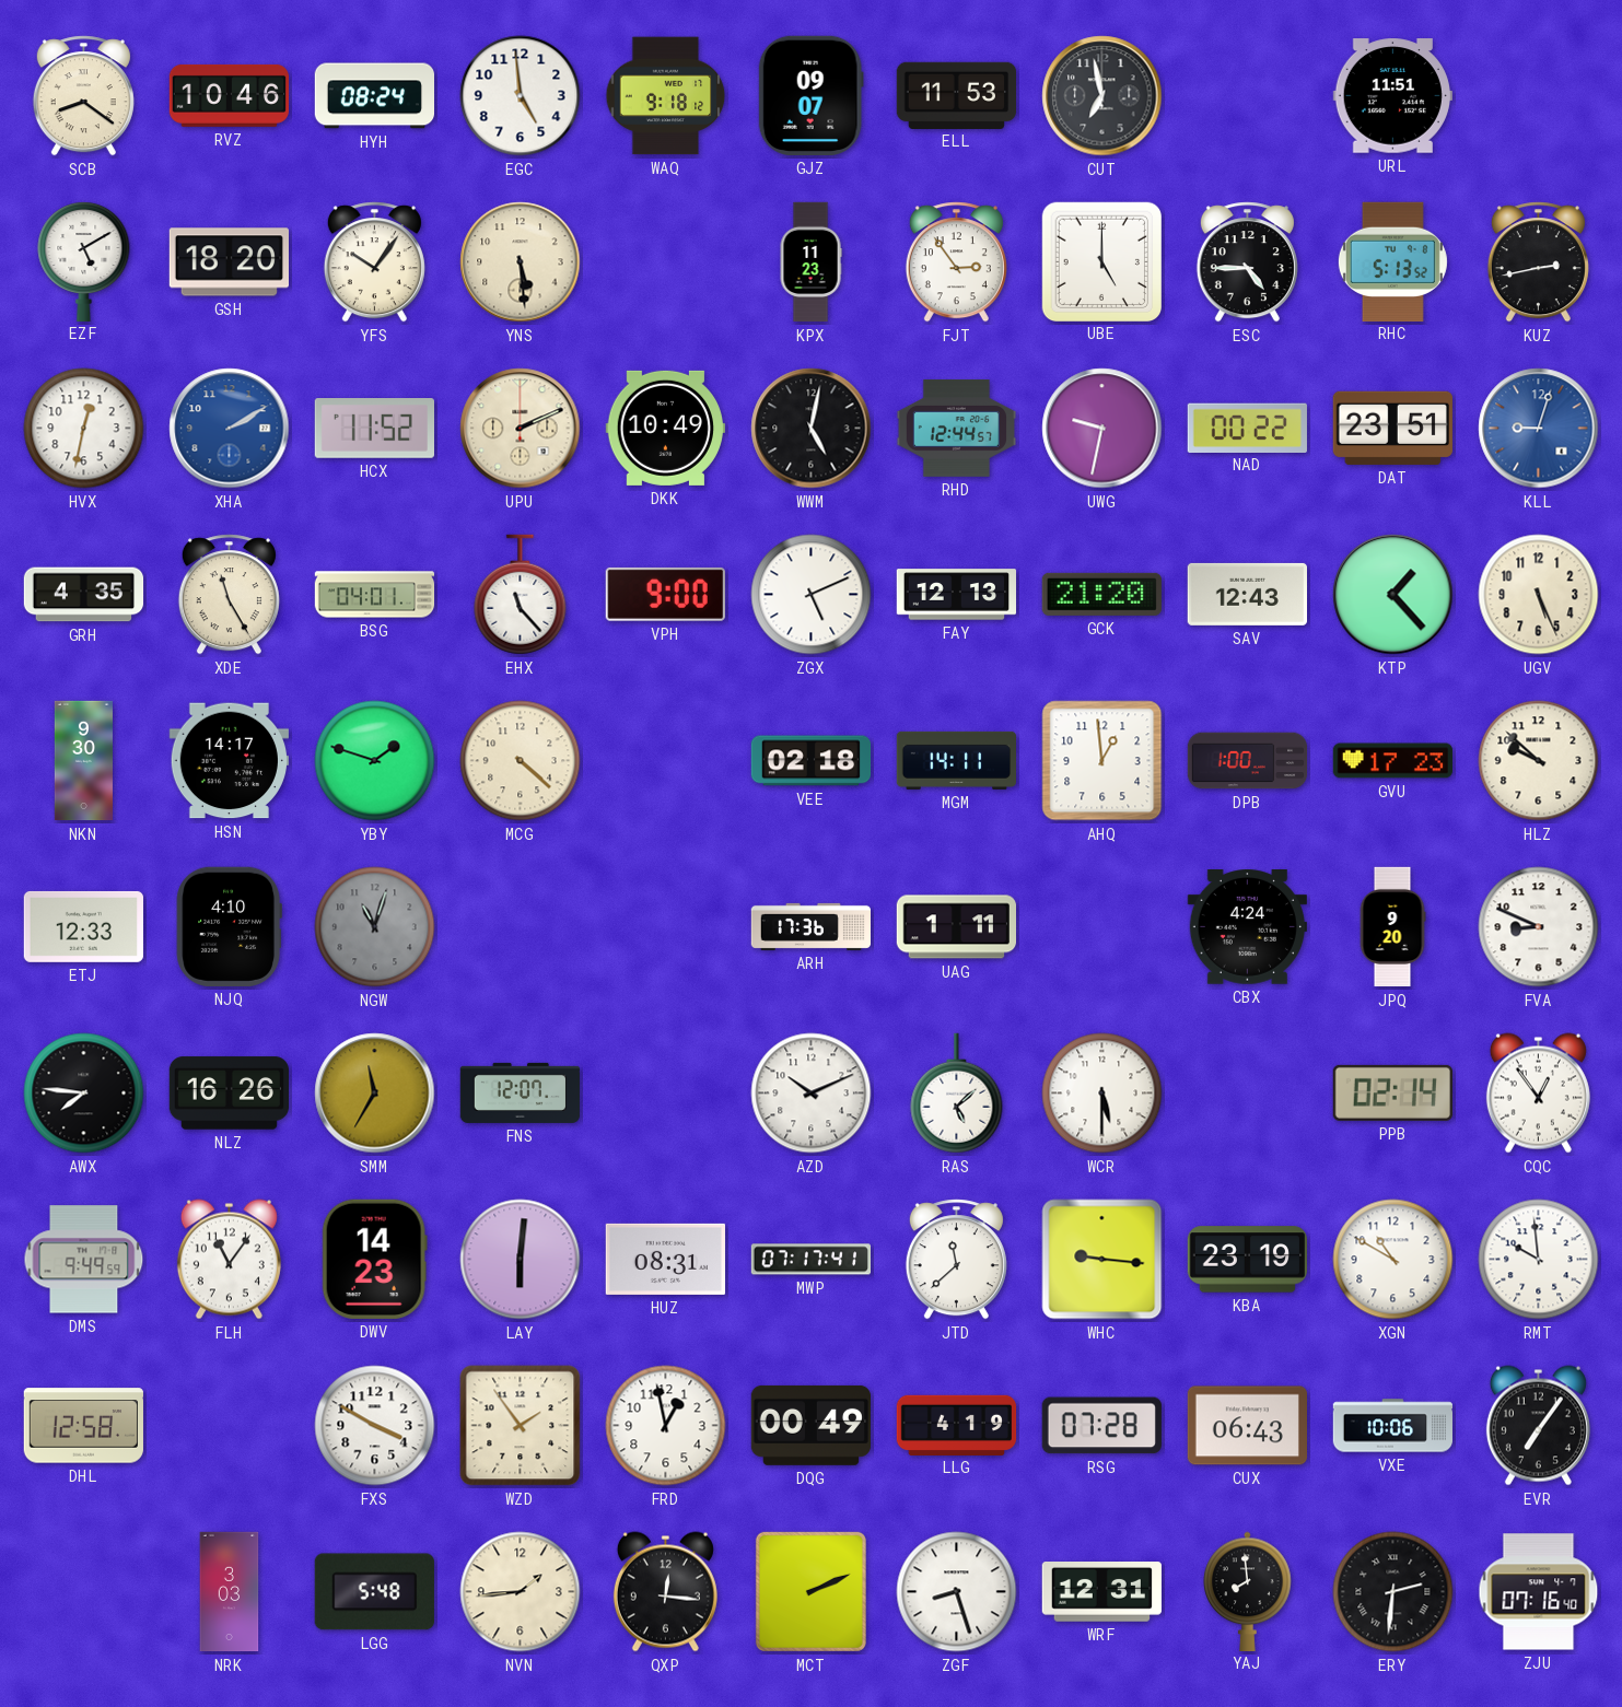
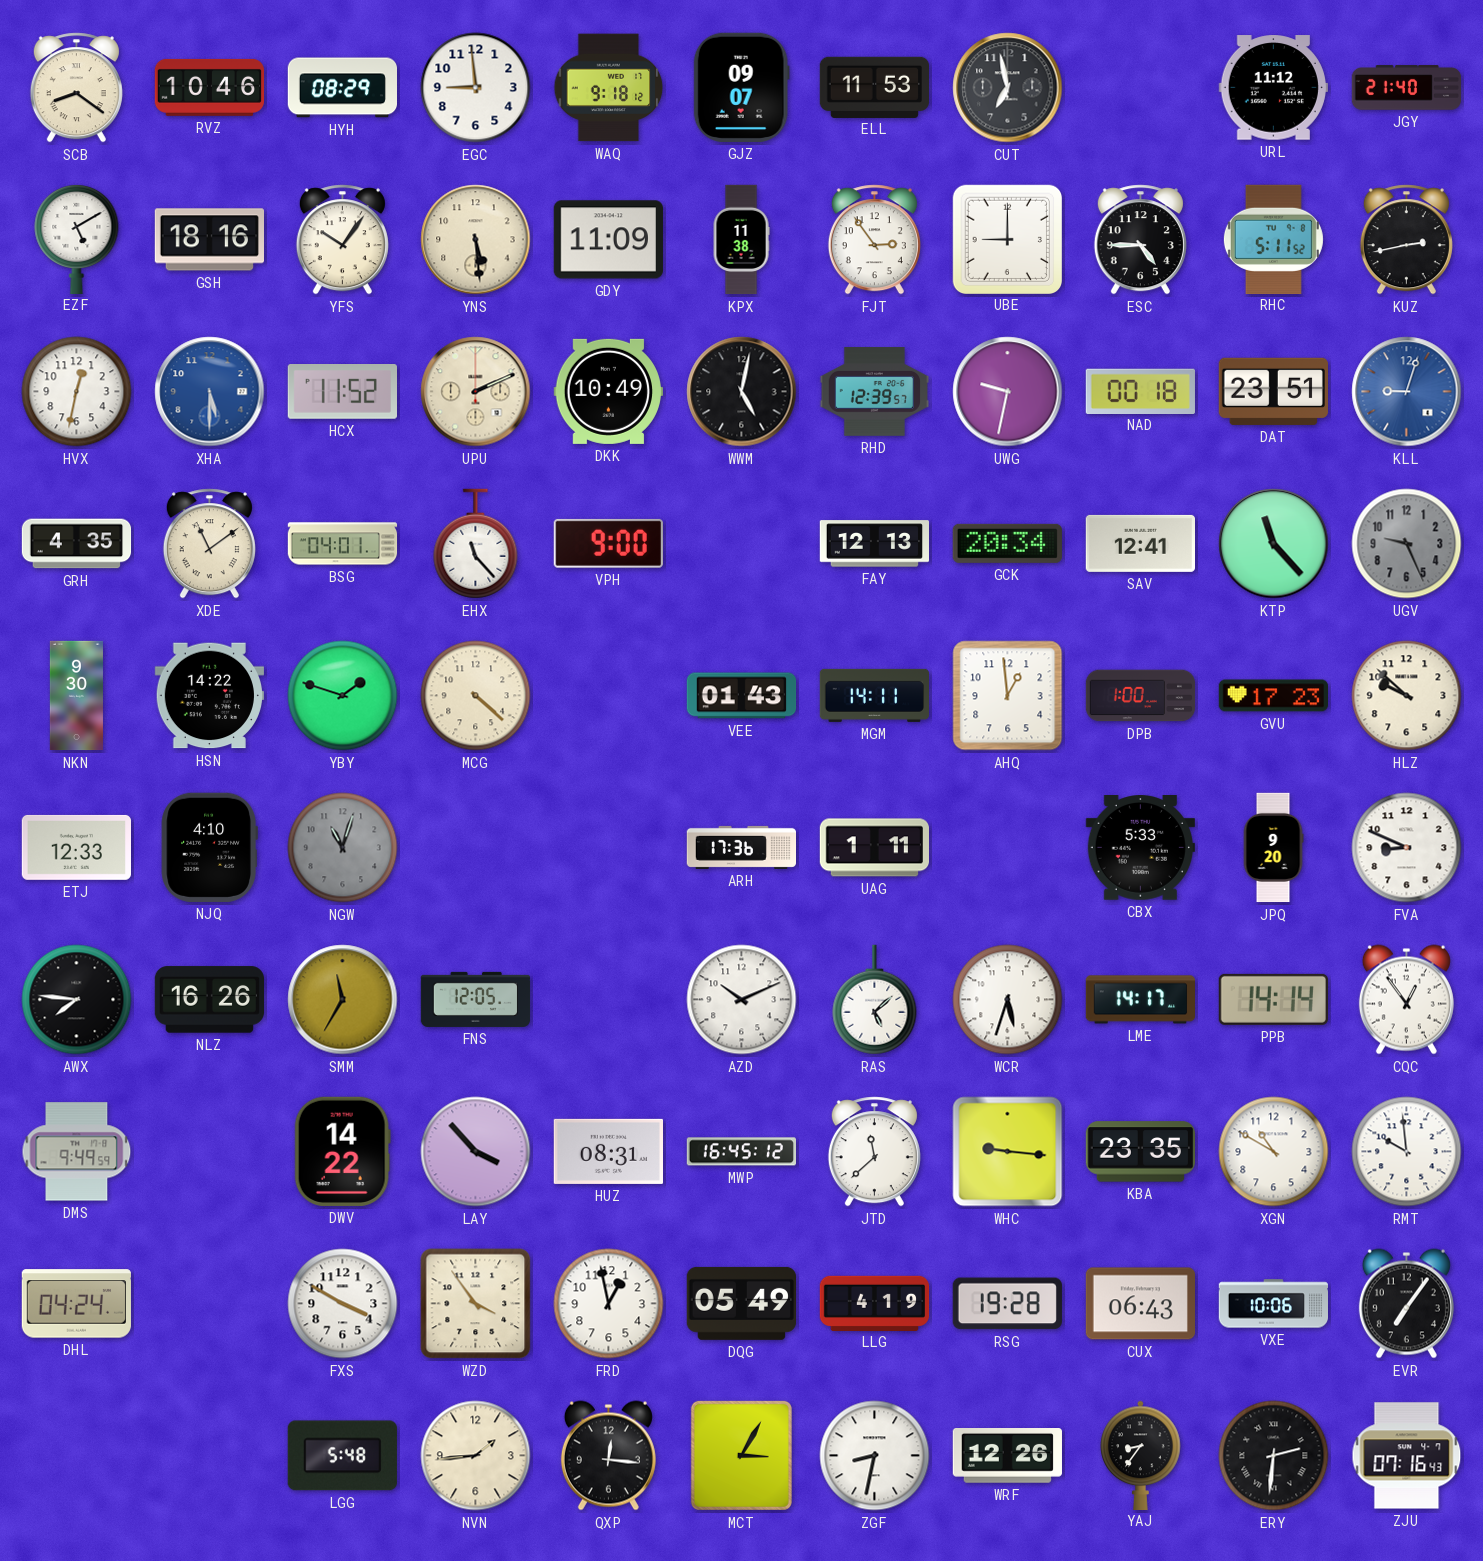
HYH: 08:24 -> 08:29 (342, 88)
EGC: 4:59 -> 8:59 (476, 88)
URL: 11:51 -> 11:12 (1273, 88)
JGY: none -> 21:40 (1407, 88)
GSH: 18:20 -> 18:16 (209, 240)
GDY: none -> 11:09 (608, 240)
KPX: 11:23 -> 11:38 (741, 240)
UBE: 5:00 -> 9:00 (1007, 239)
RHC: 5:13 -> 5:11 (1273, 239)
XHA: 2:10 -> 5:30 (210, 392)
RHD: 12:44 -> 12:39 (874, 392)
NAD: 00:22 -> 00:18 (1140, 391)
XDE: 11:25 -> 11:09 (209, 544)
ZGX: 5:11 -> none (812, 595)
GCK: 21:20 -> 20:34 (1007, 543)
SAV: 12:43 -> 12:41 (1140, 543)
KTP: 1:23 -> 11:23 (1274, 544)
UGV: 5:26 -> 9:26 (1407, 544)
UGV dial: cream -> grey (1407, 544)
HSN: 14:17 -> 14:22 (209, 696)
VEE: 02:18 -> 01:43 (742, 696)
CBX: 4:24 -> 5:33 (1140, 848)
FNS: 12:07 -> 12:05 (476, 999)
WCR: 5:30 -> 5:33 (1008, 1000)
LME: none -> 14:17 (1141, 1000)
PPB: 02:14 -> 14:14 (1273, 999)
FLH: 11:06 -> none (229, 1260)
DWV: 14:23 -> 14:22 (342, 1151)
LAY: 6:01 -> 3:53 (476, 1152)
MWP: 07:17 -> 16:45 (741, 1152)
KBA: 23:19 -> 23:35 (1140, 1152)
DHL: 12:58 -> 04:24 (76, 1304)
WZD: 1:54 -> 3:54 (476, 1304)
DQG: 00:49 -> 05:49 (741, 1303)
RSG: 07:28 -> 19:28 (1007, 1304)
NRK: 3:03 -> none (230, 1592)
MCT: 2:11 -> 3:05 (741, 1455)
ZGF: 8:27 -> 8:32 (875, 1456)
WRF: 12:31 -> 12:26 (1007, 1456)
YAJ: 7:59 -> 8:36 (1141, 1455)
ZJU: 07:16:40 -> 07:16:43 (1407, 1456)
